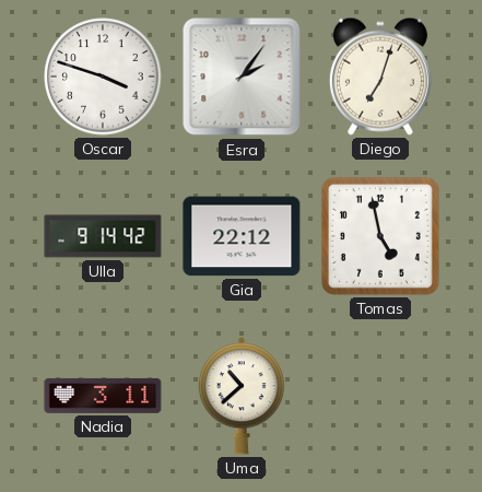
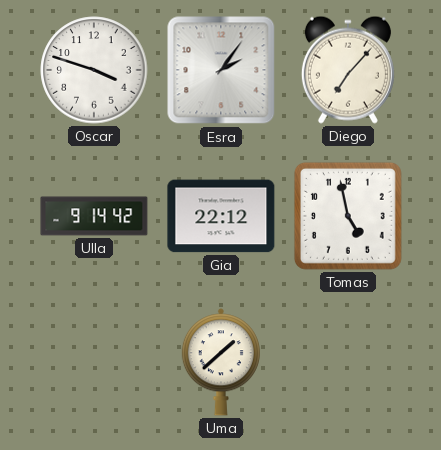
Diego: 7:03 -> 7:07 (348, 70)
Nadia: 3:11 -> none (103, 396)
Uma: 10:38 -> 1:38 (221, 362)
